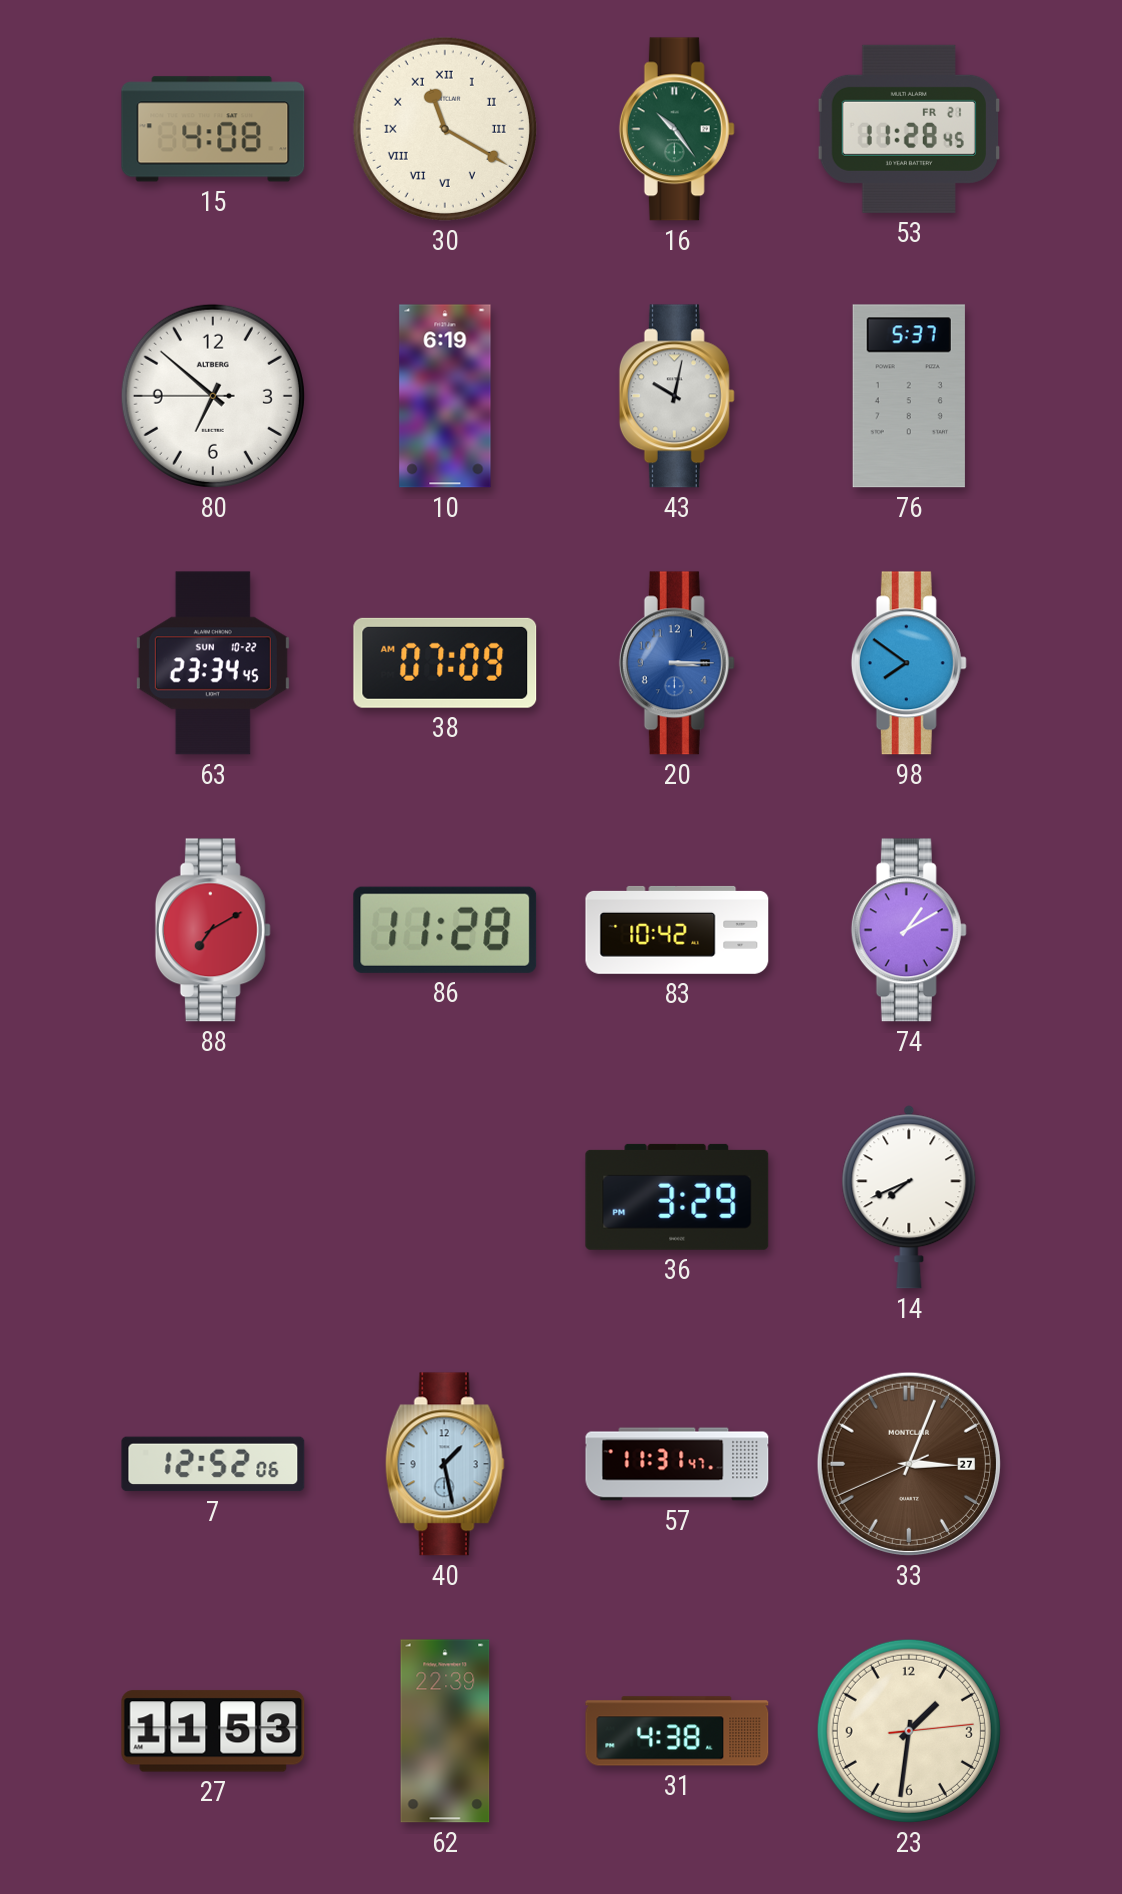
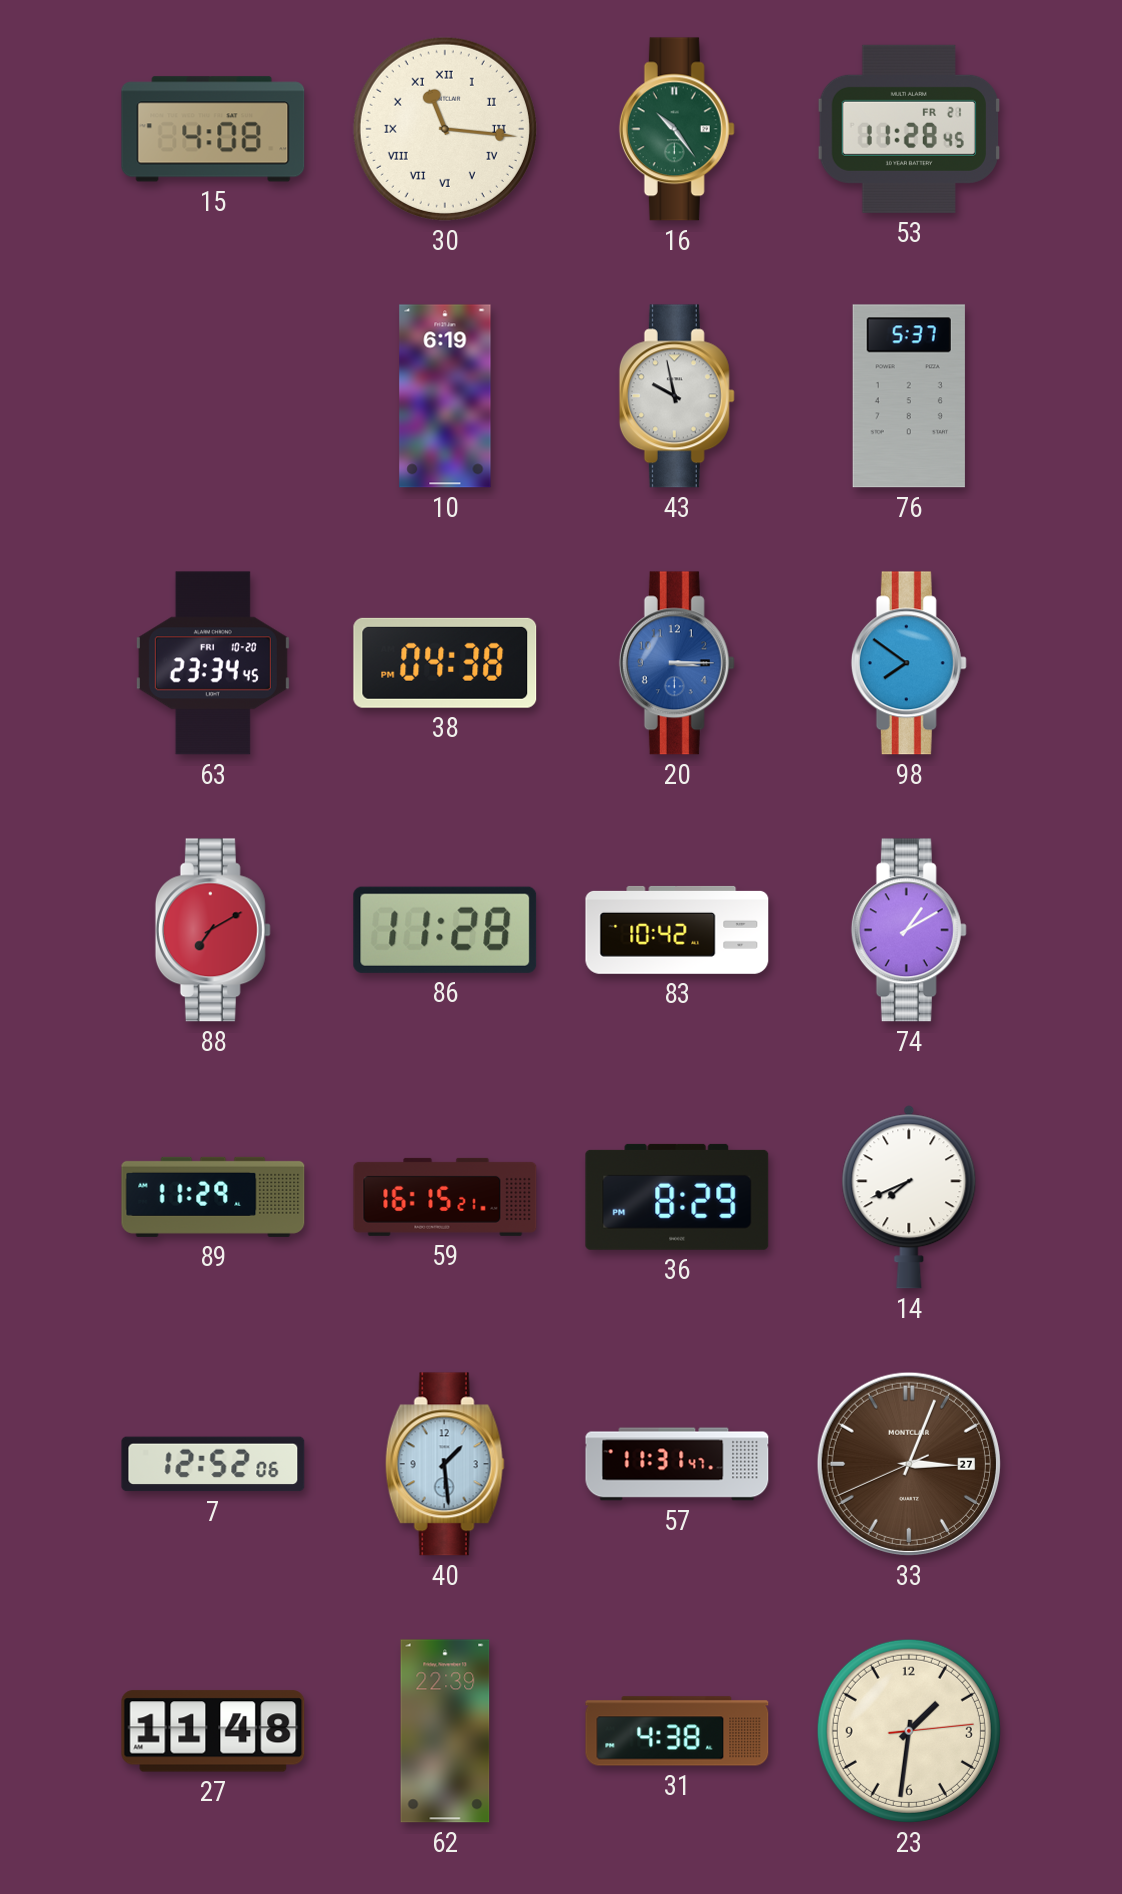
30: 11:20 -> 11:16 (445, 129)
80: 6:51 -> none (213, 396)
43: 10:02 -> 9:58 (677, 396)
63 date: SUN 10-22 -> FRI 10-20 (213, 663)
38: 07:09 -> 04:38 (445, 663)
89: none -> 11:29 (213, 1197)
59: none -> 16:15 (445, 1197)
36: 3:29 -> 8:29 (677, 1197)
40: 1:28 -> 1:29 (445, 1464)
27: 11:53 -> 11:48 (213, 1731)
